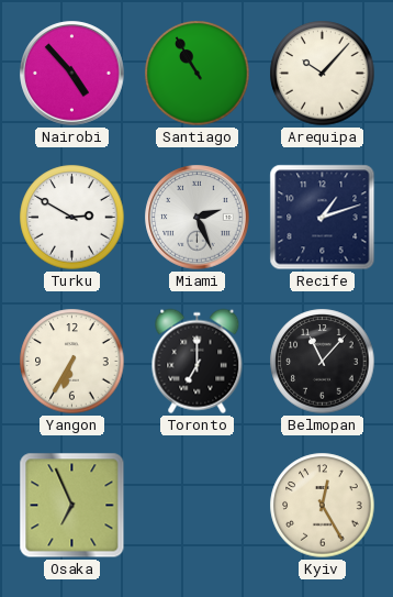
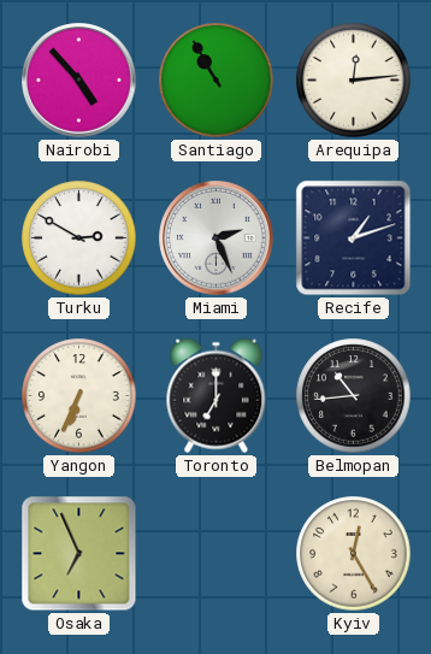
Arequipa: 10:07 -> 12:14 (354, 81)
Yangon: 6:35 -> 6:34 (79, 396)
Belmopan: 11:07 -> 10:44 (354, 396)
